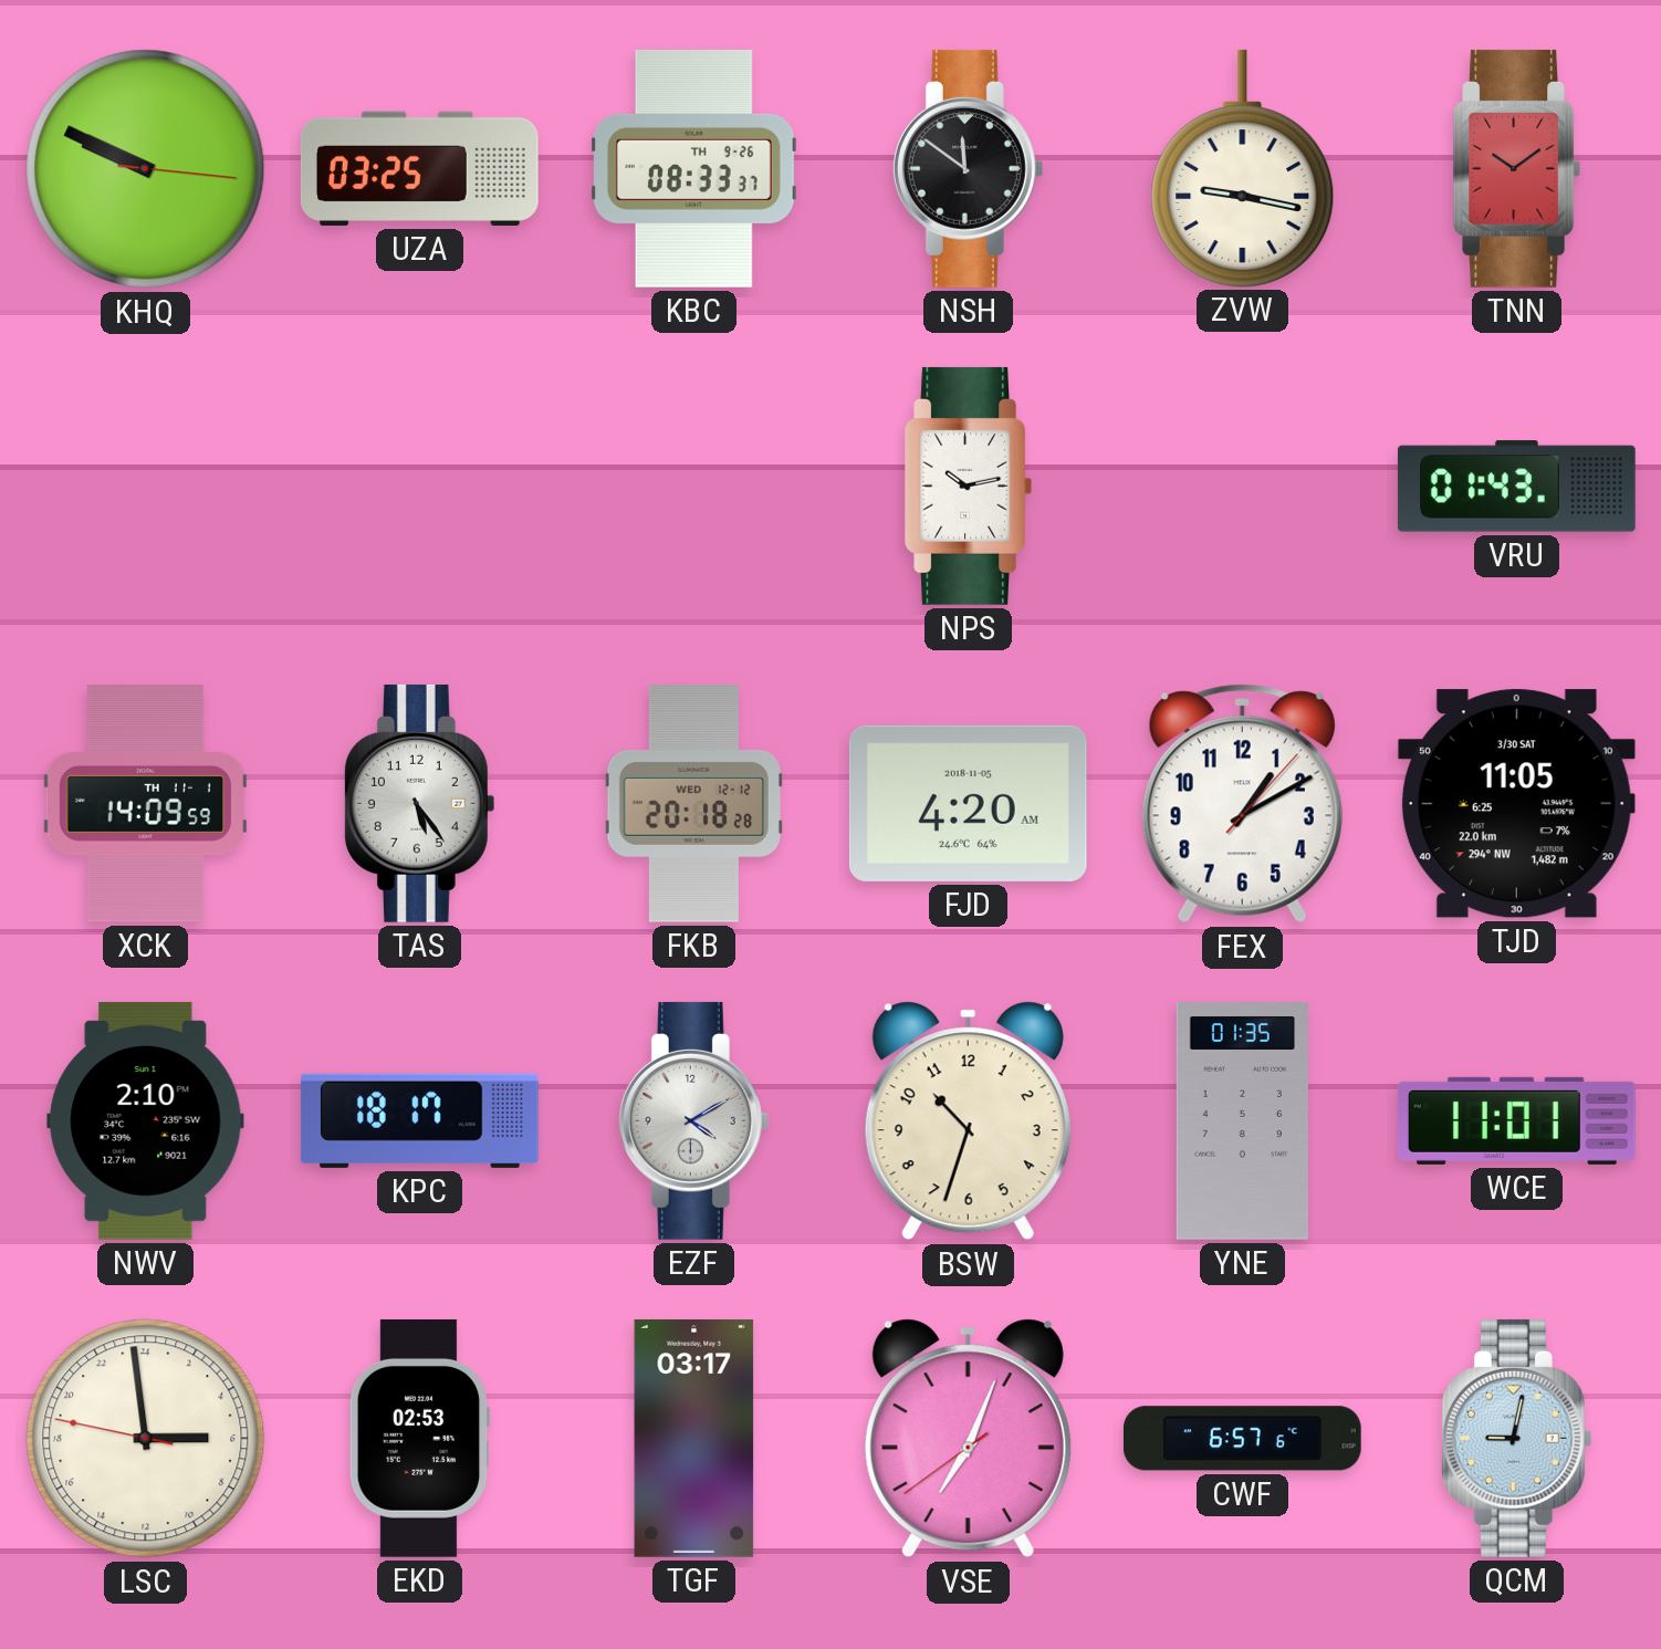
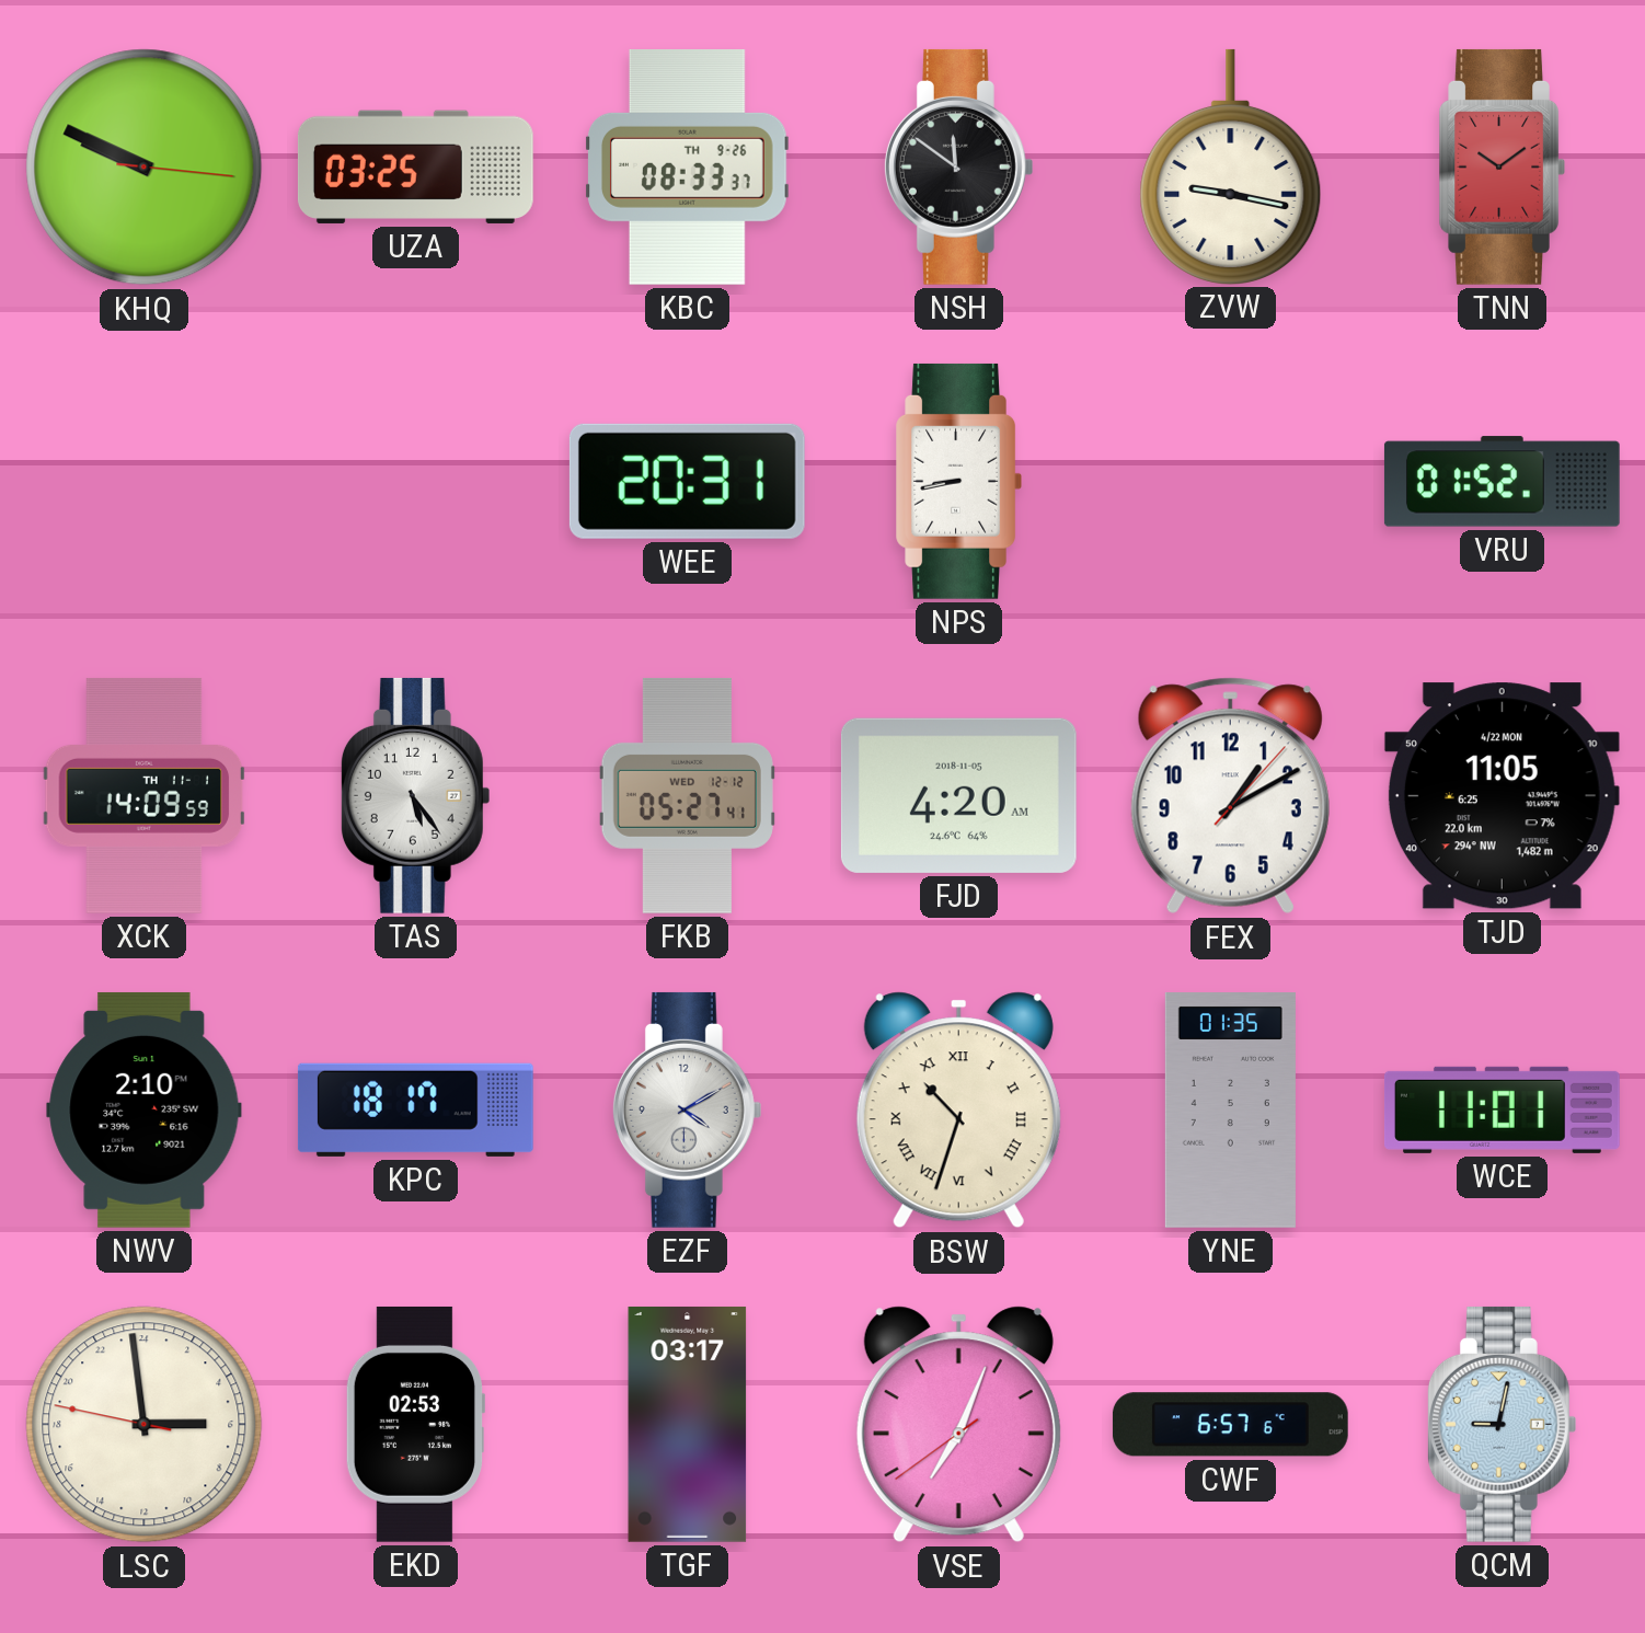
WEE: none -> 20:31 (687, 481)
NPS: 10:13 -> 8:43 (958, 481)
VRU: 01:43 -> 01:52 (1502, 482)
FKB: 20:18 -> 05:27 (687, 795)
TJD date: 3/30 SAT -> 4/22 MON (1502, 796)
BSW numerals: Arabic -> Roman (958, 1111)
